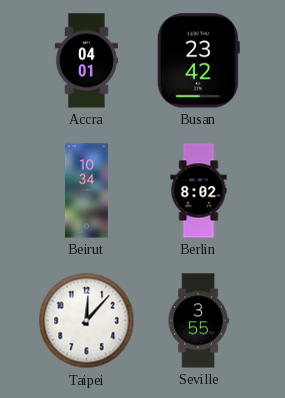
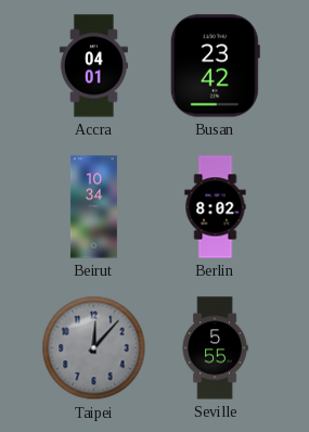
Taipei dial: white -> grey (94, 348)
Seville: 3:55 -> 5:55 (215, 348)
